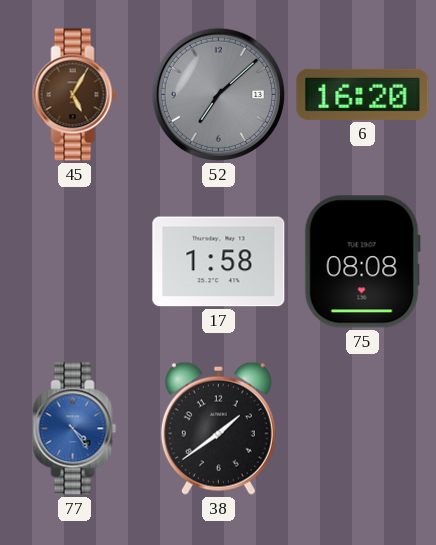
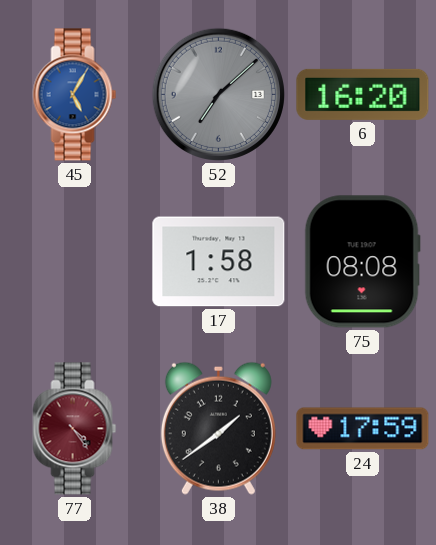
45 dial: brown -> blue (75, 95)
77 dial: blue -> burgundy (75, 429)
24: none -> 17:59 (363, 429)
